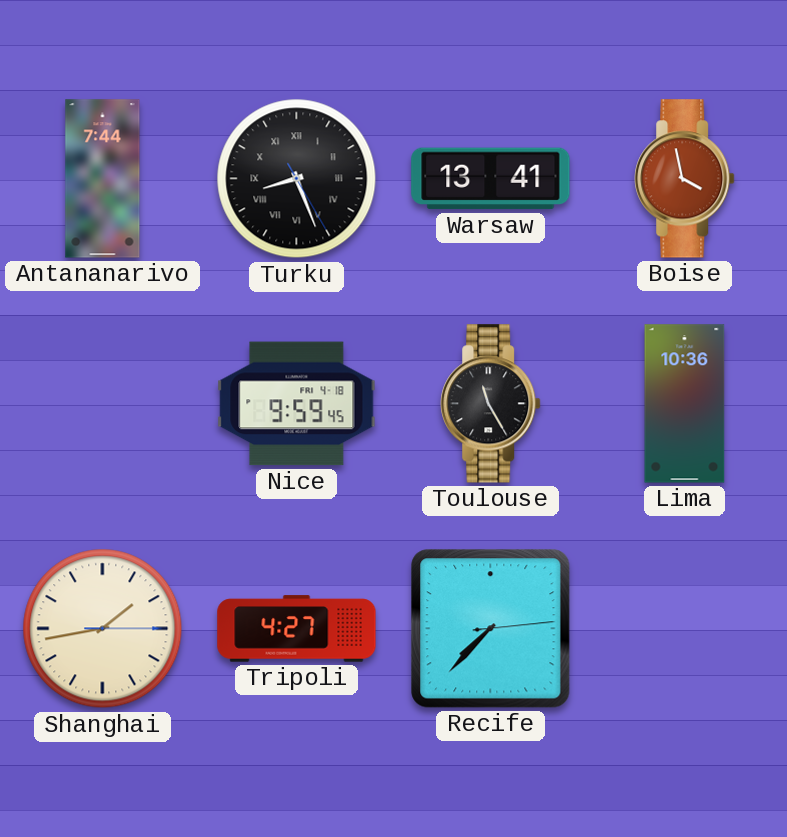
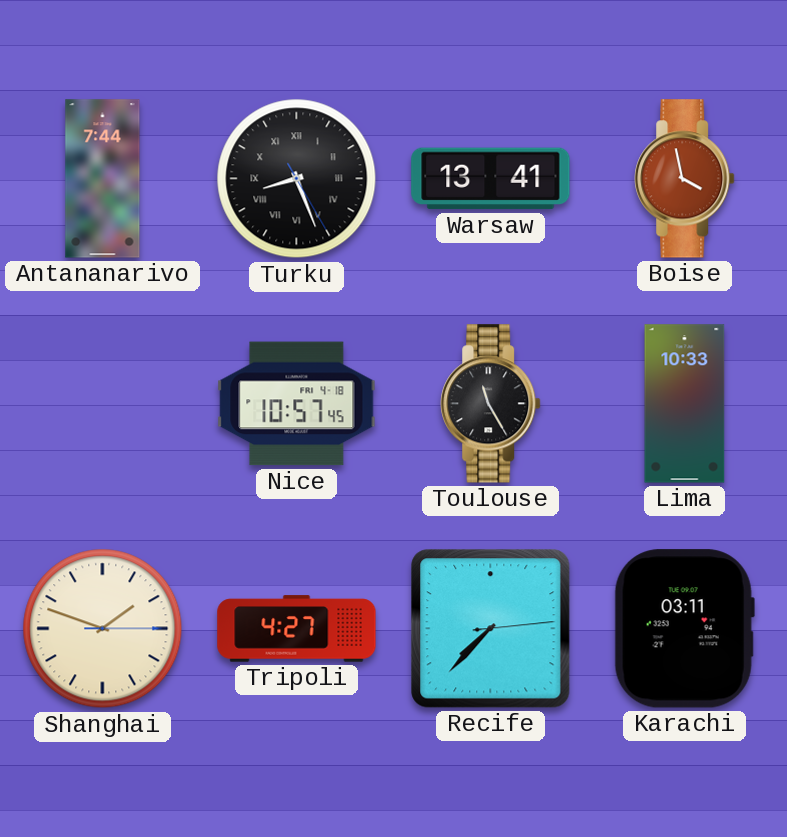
Nice: 9:59 -> 10:57 (297, 404)
Lima: 10:36 -> 10:33 (685, 404)
Shanghai: 1:43 -> 1:48 (103, 629)
Karachi: none -> 03:11 (684, 629)
